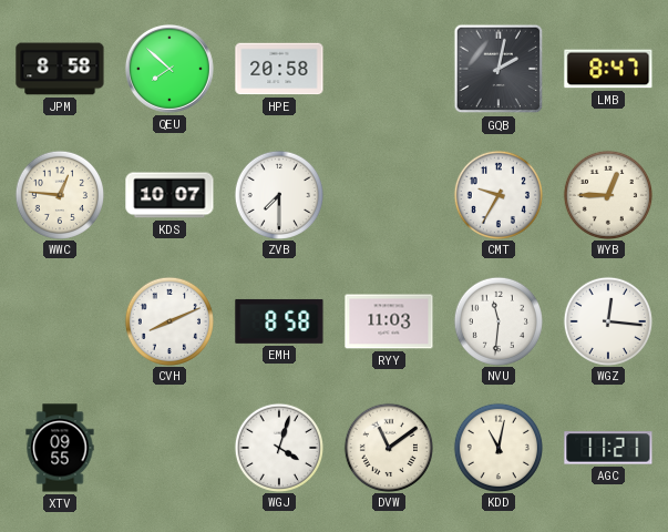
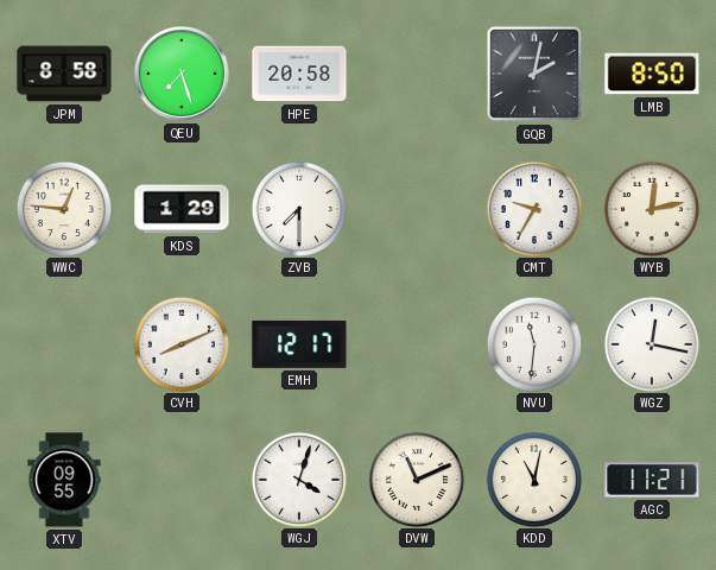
QEU: 7:52 -> 7:27 (182, 74)
LMB: 8:47 -> 8:50 (652, 74)
KDS: 10:07 -> 1:29 (182, 209)
WYB: 12:45 -> 12:13 (651, 208)
EMH: 8:58 -> 12:17 (299, 344)
RYY: 11:03 -> none (389, 321)
WGZ: 12:16 -> 12:17 (651, 343)
DVW: 11:09 -> 11:11 (416, 479)
